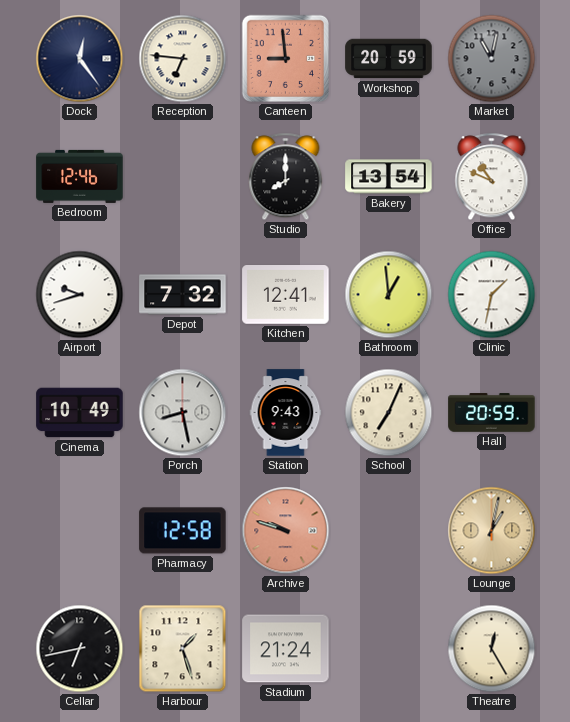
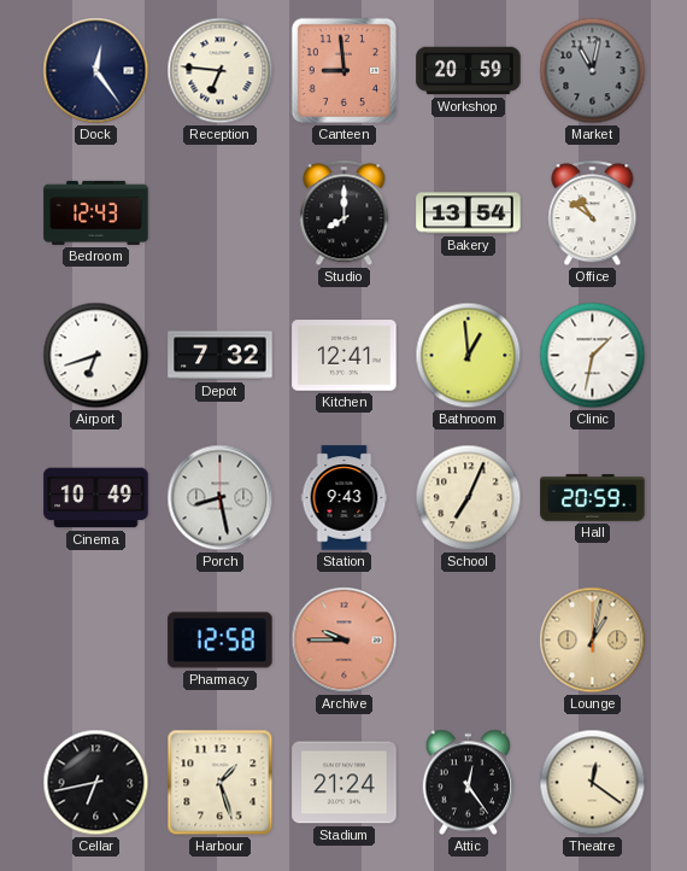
Bedroom: 12:46 -> 12:43 (96, 212)
Office: 10:49 -> 10:51 (593, 214)
Airport: 9:42 -> 6:42 (96, 356)
Archive: 9:48 -> 9:45 (345, 641)
Attic: none -> 12:24 (468, 783)
Theatre: 12:25 -> 12:21 (593, 783)
